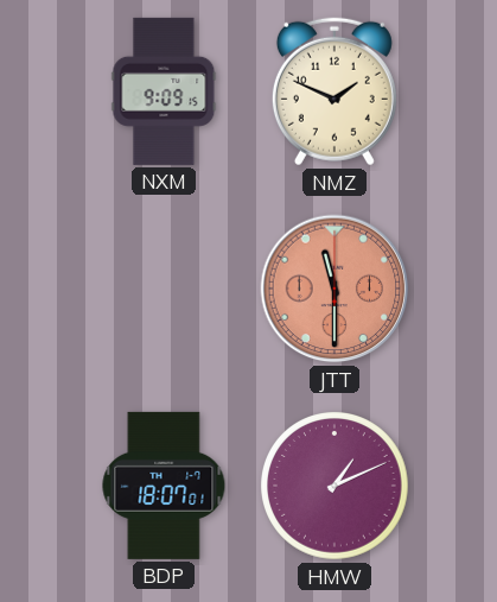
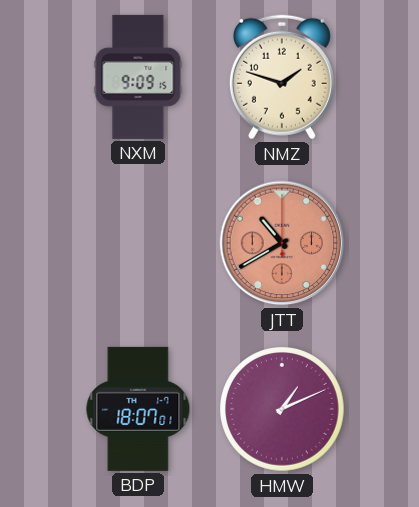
NMZ: 1:49 -> 1:48 (282, 77)
JTT: 11:30 -> 10:40 (282, 243)
